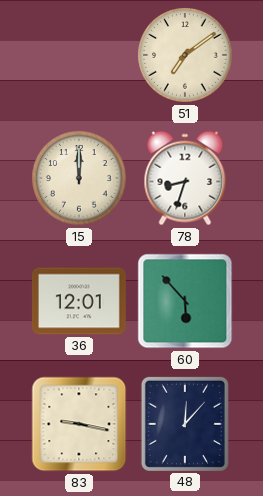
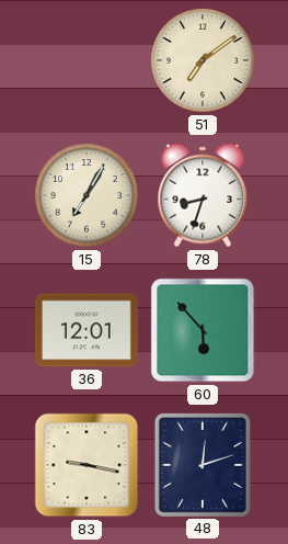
15: 12:00 -> 7:05 (87, 195)
48: 12:07 -> 12:12 (203, 465)
